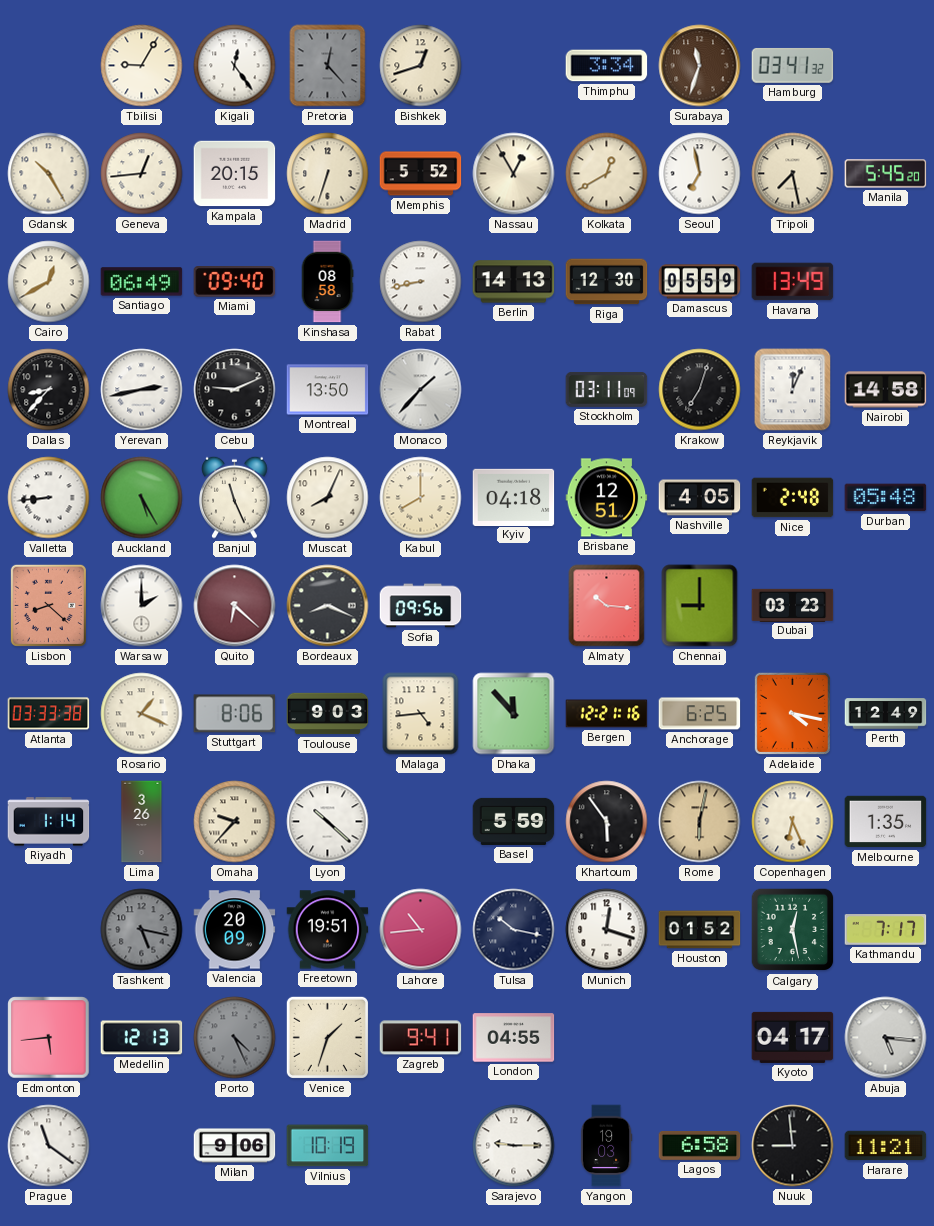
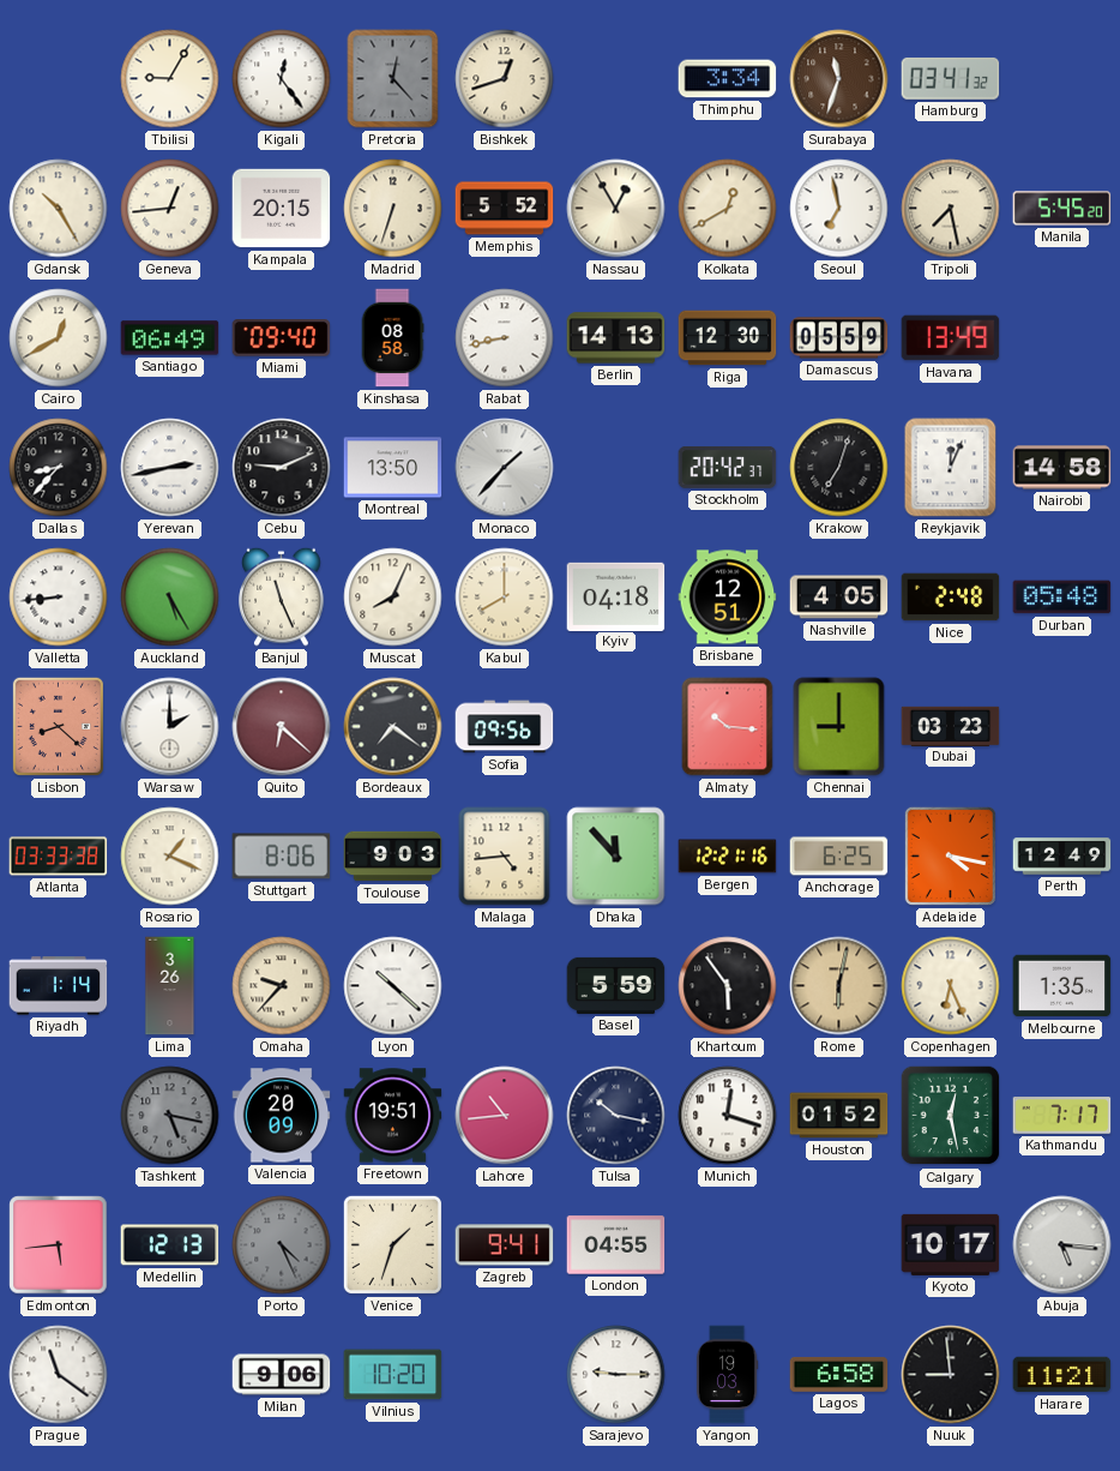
Stockholm: 03:11 -> 20:42 (728, 467)
Bordeaux: 8:19 -> 7:21 (393, 727)
Kyoto: 04:17 -> 10:17 (951, 1244)
Vilnius: 10:19 -> 10:20 (393, 1375)
